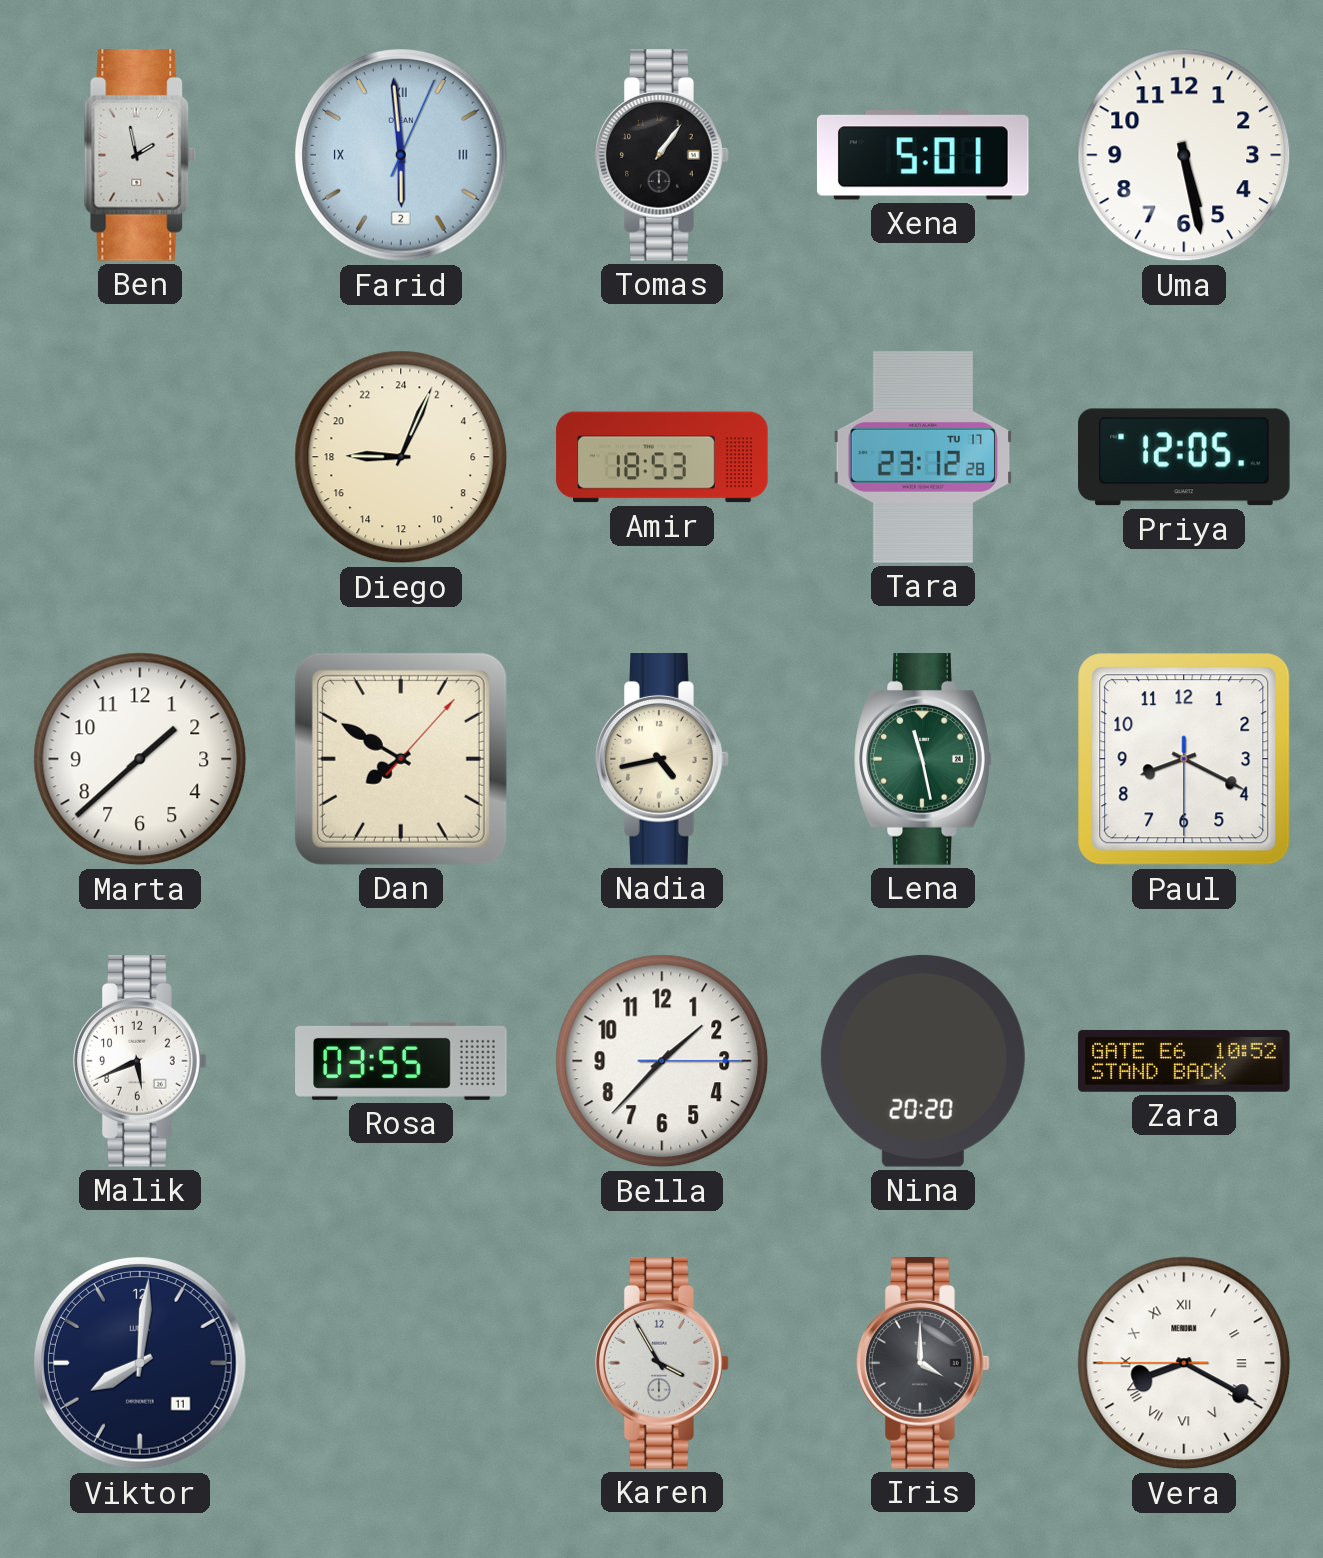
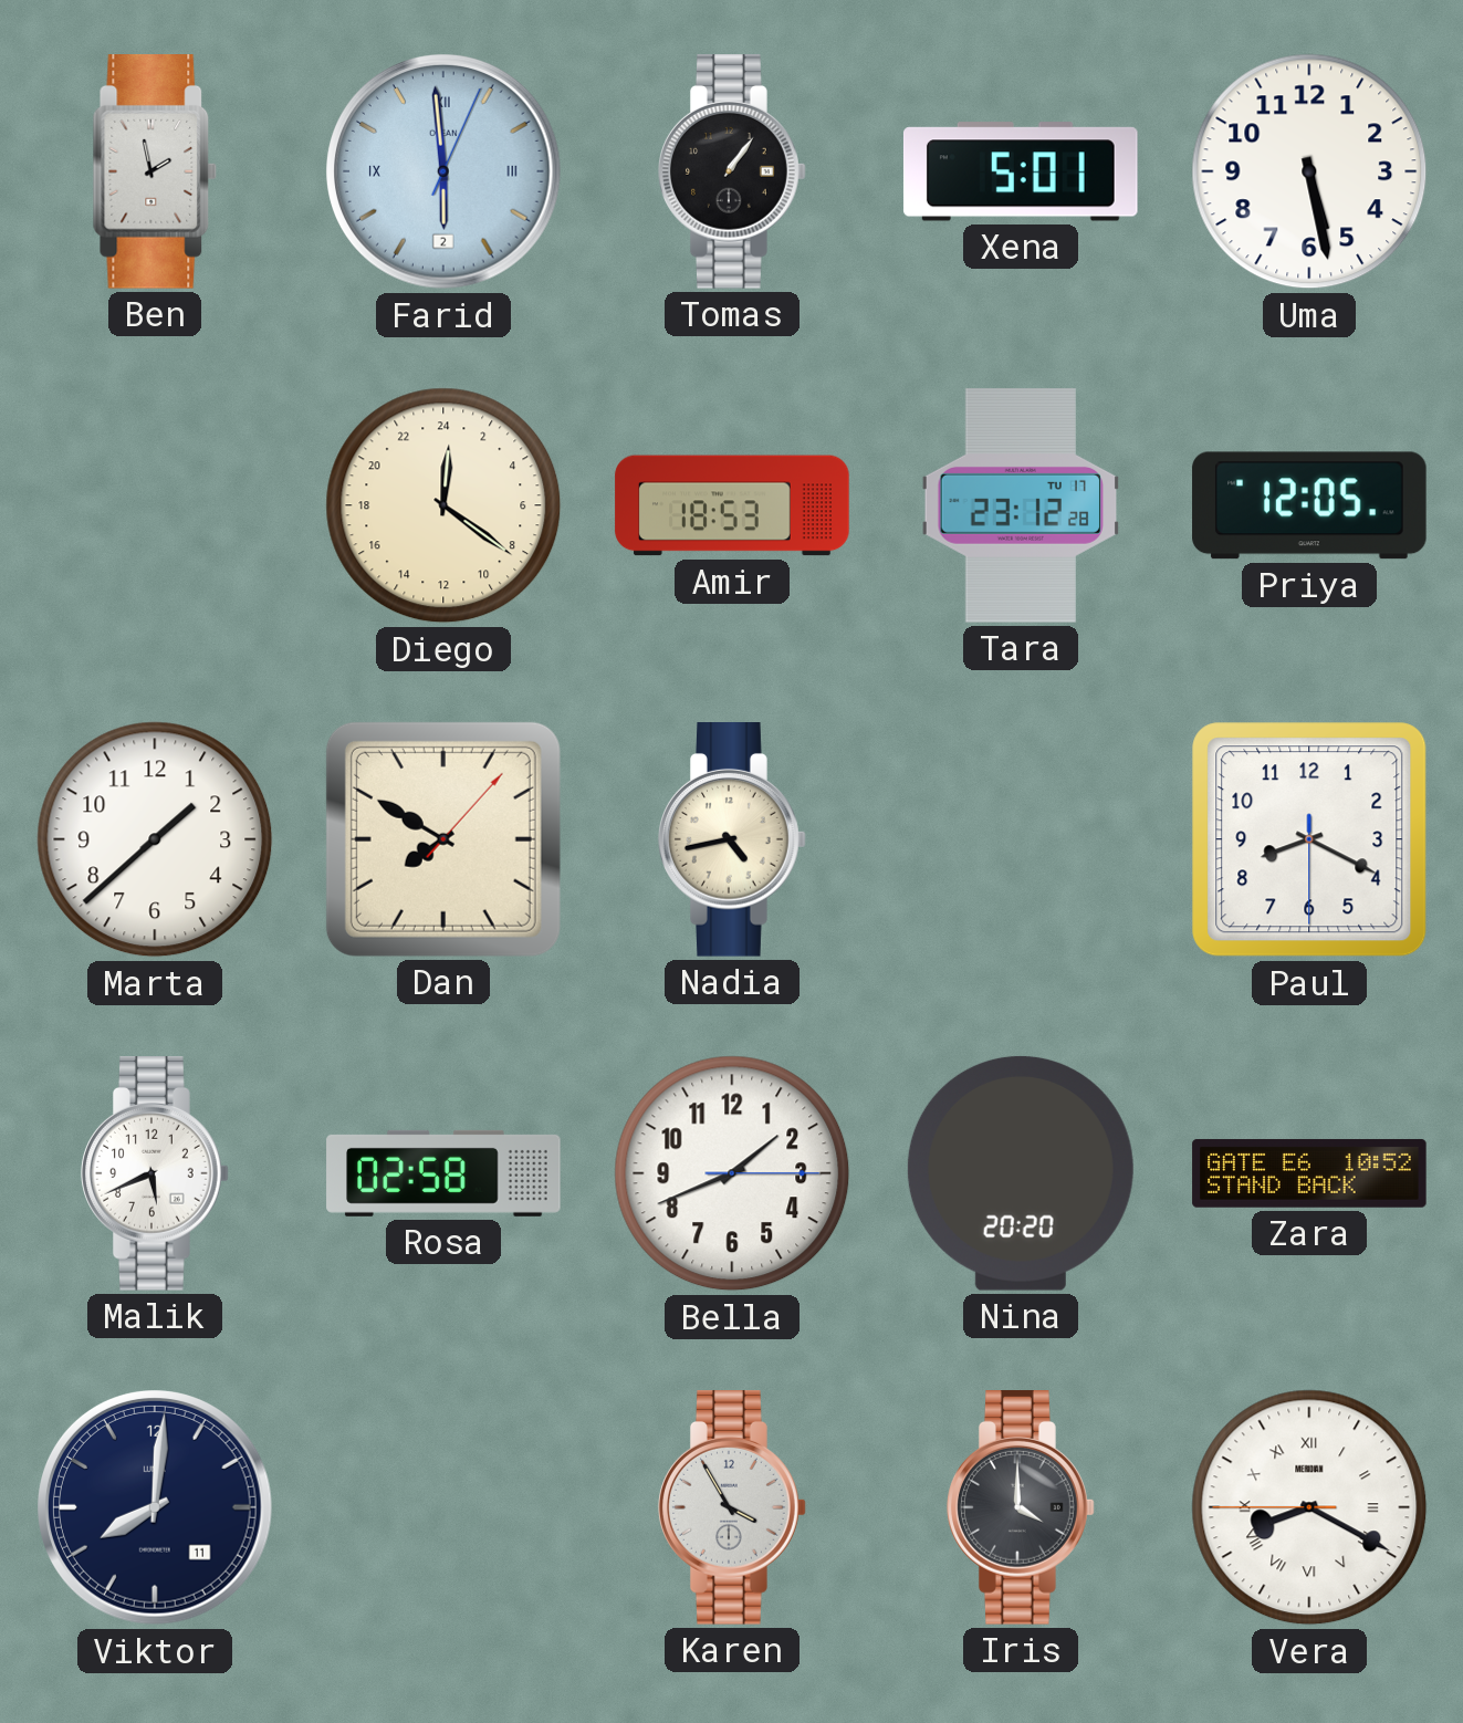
Diego: 18:04 -> 0:21 (443, 505)
Lena: 11:28 -> none (923, 760)
Rosa: 03:55 -> 02:58 (443, 1173)
Bella: 1:37 -> 1:41 (732, 1173)
